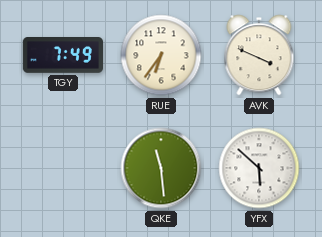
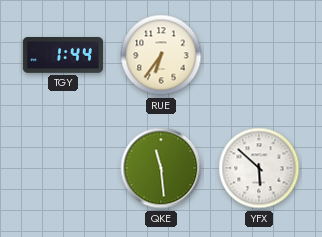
TGY: 7:49 -> 1:44 (62, 56)
AVK: 3:49 -> none (259, 55)
